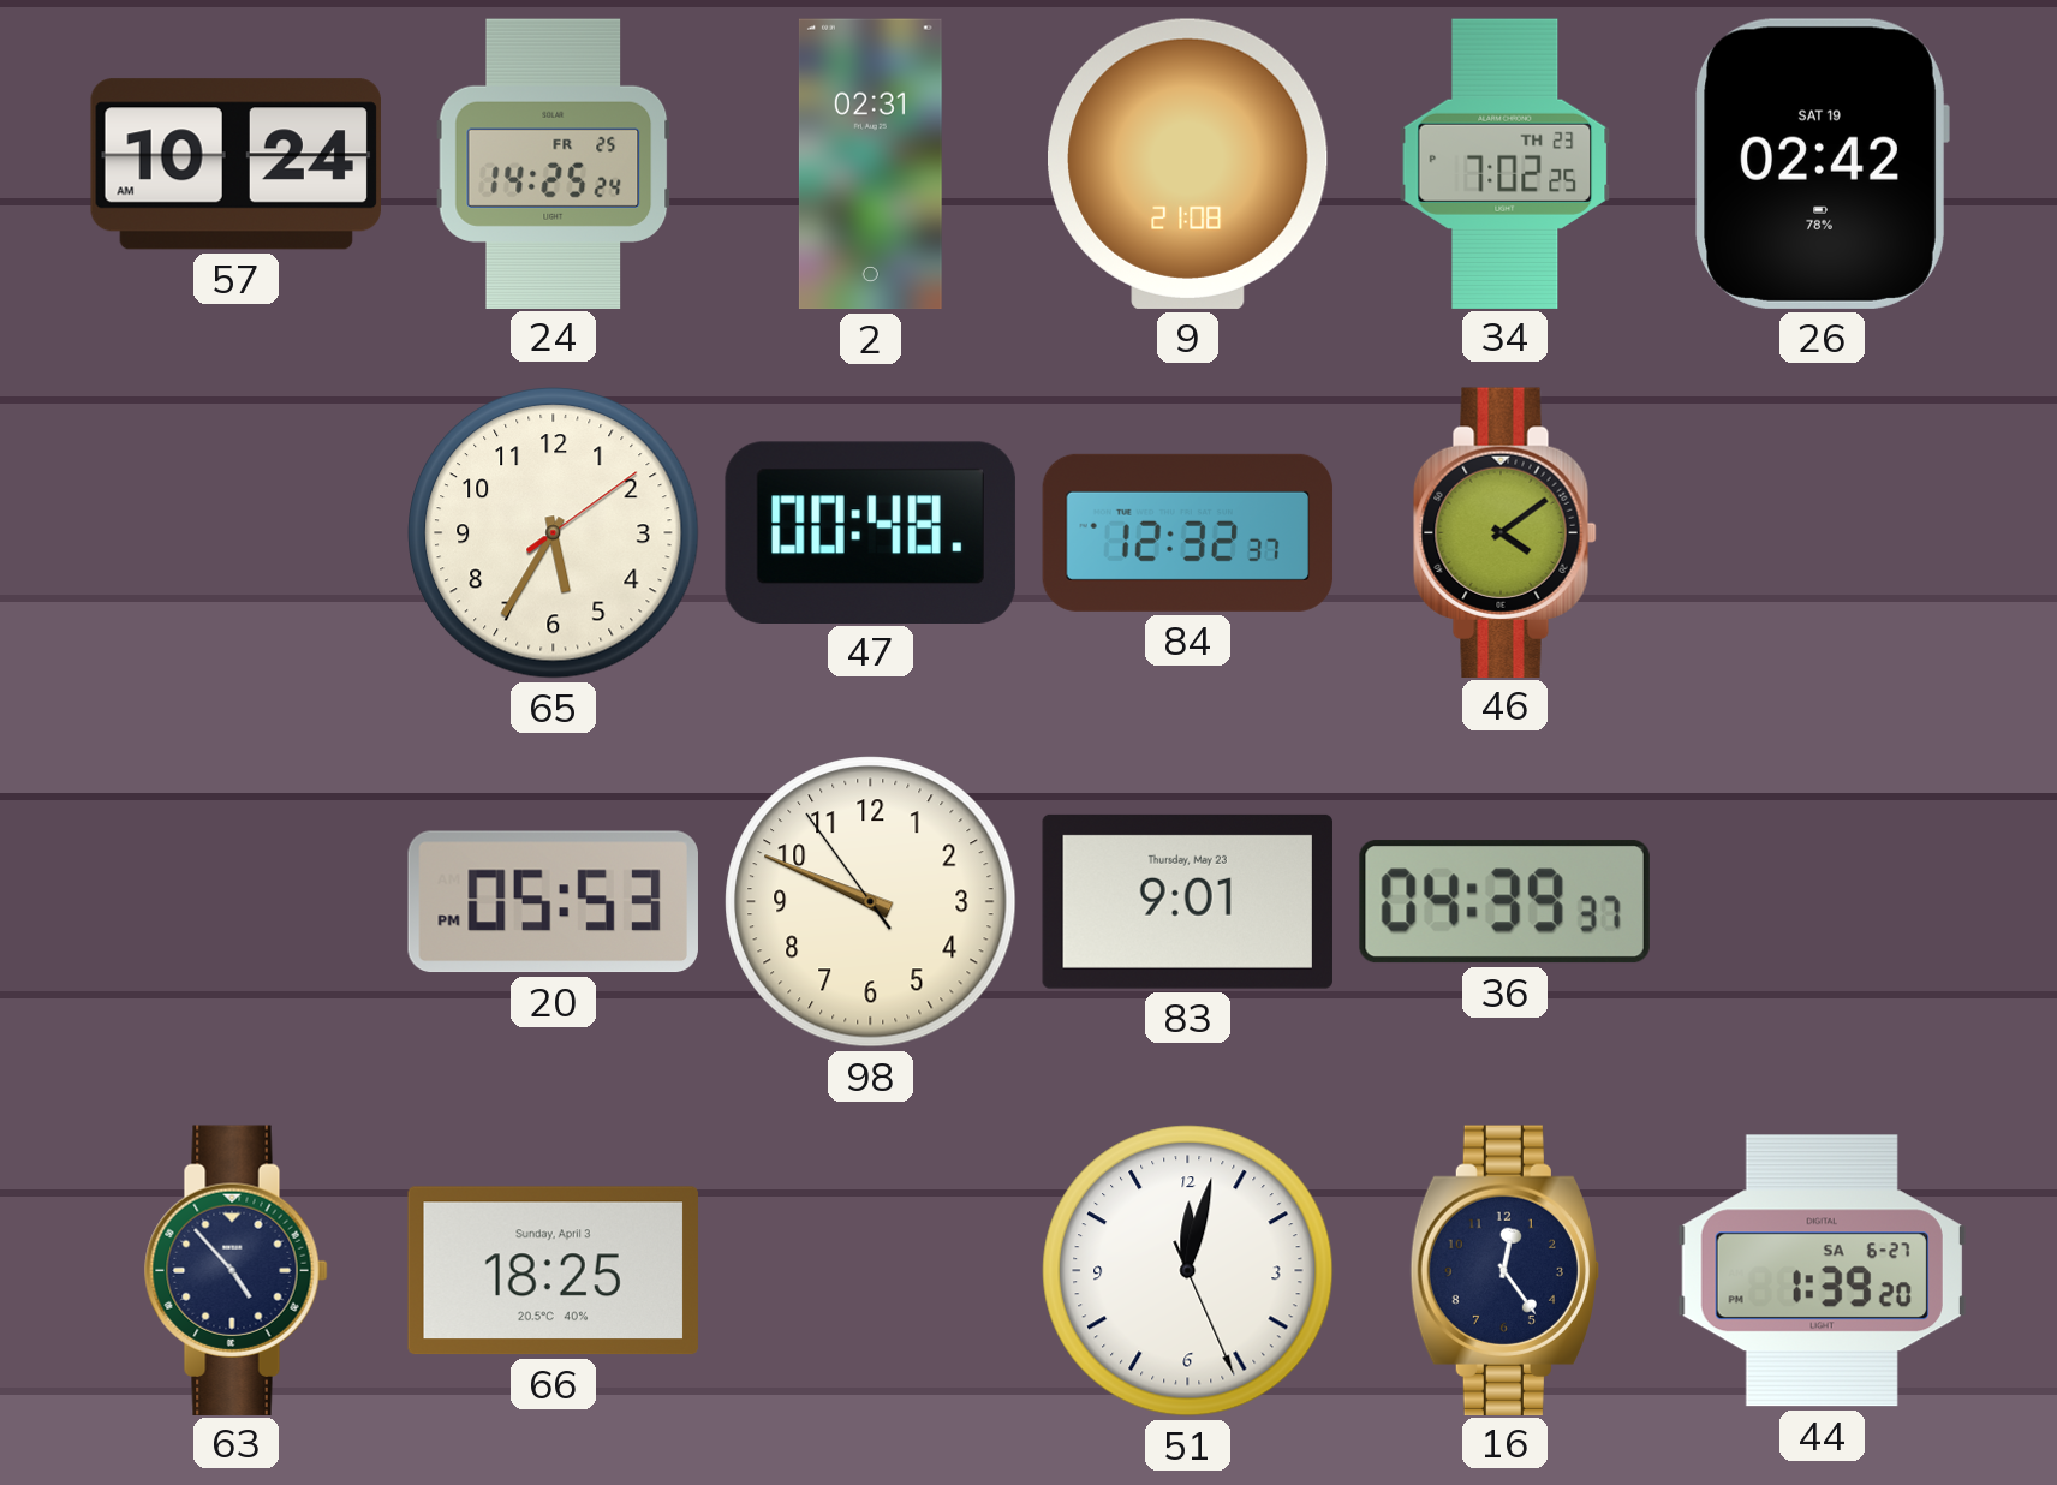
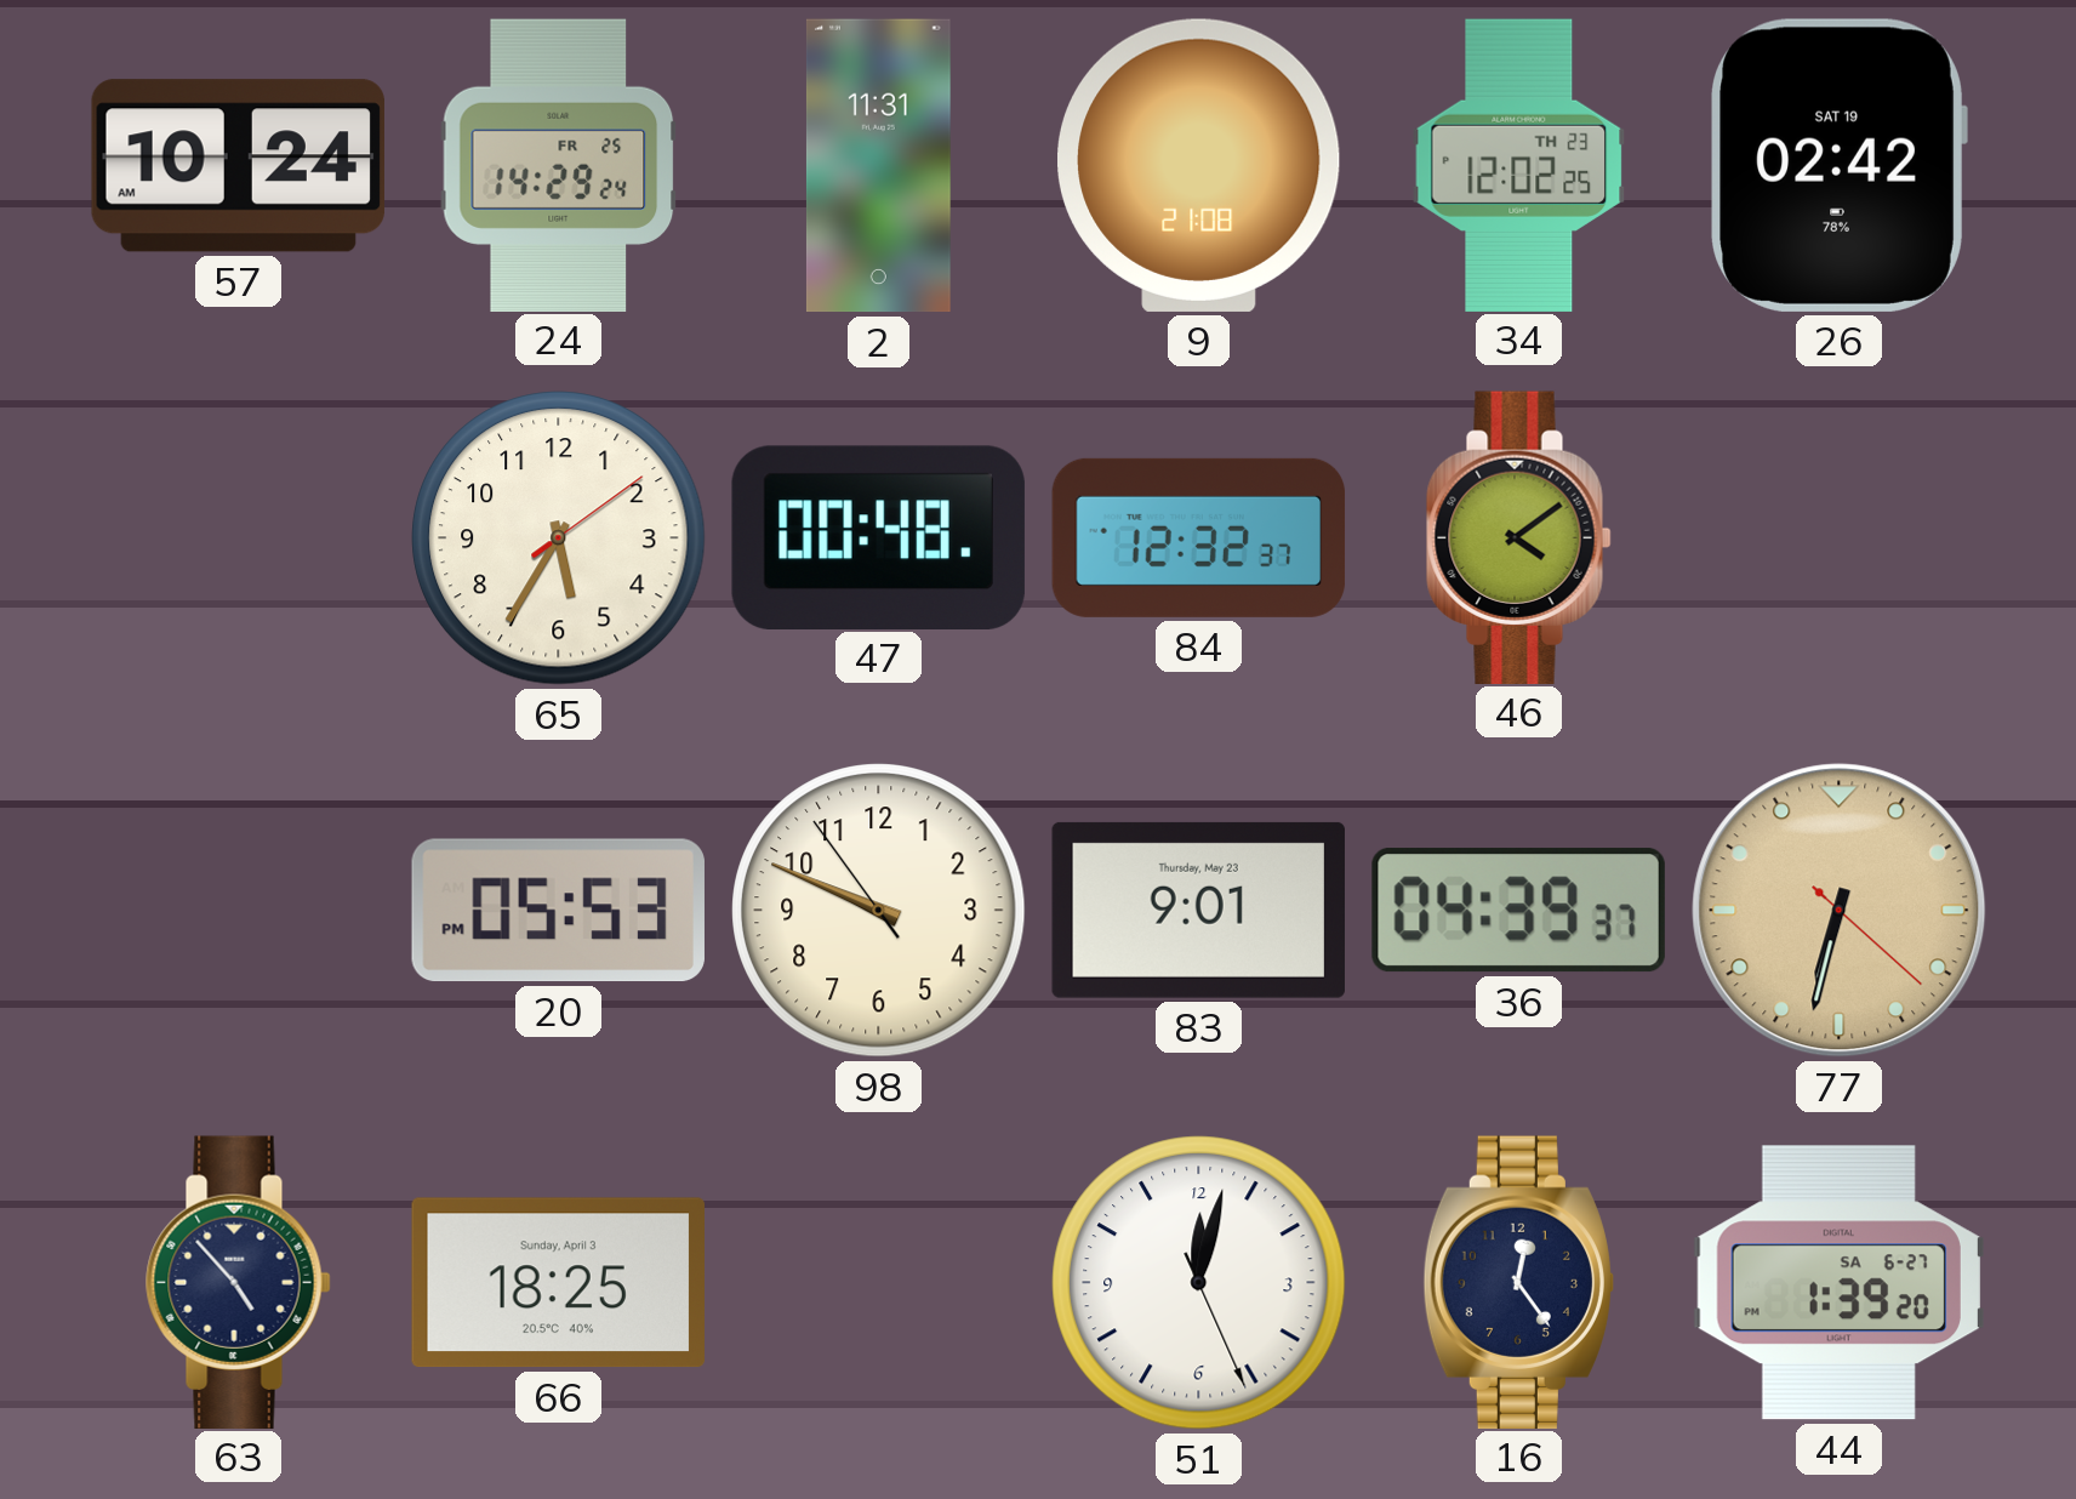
24: 14:25 -> 14:29 (559, 165)
2: 02:31 -> 11:31 (878, 166)
34: 7:02 -> 12:02 (1519, 165)
77: none -> 6:32 (1840, 911)
